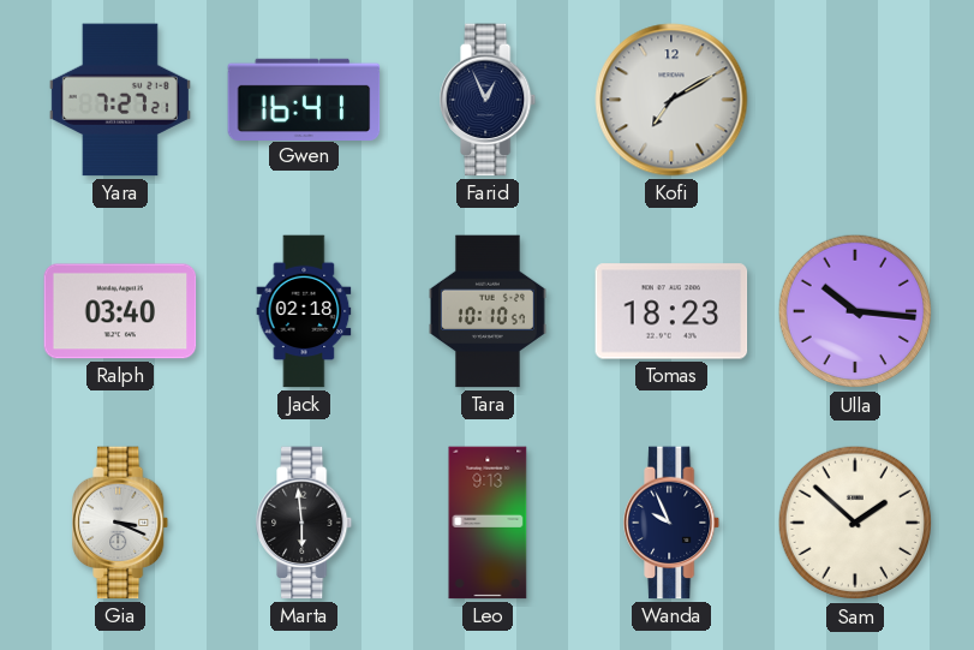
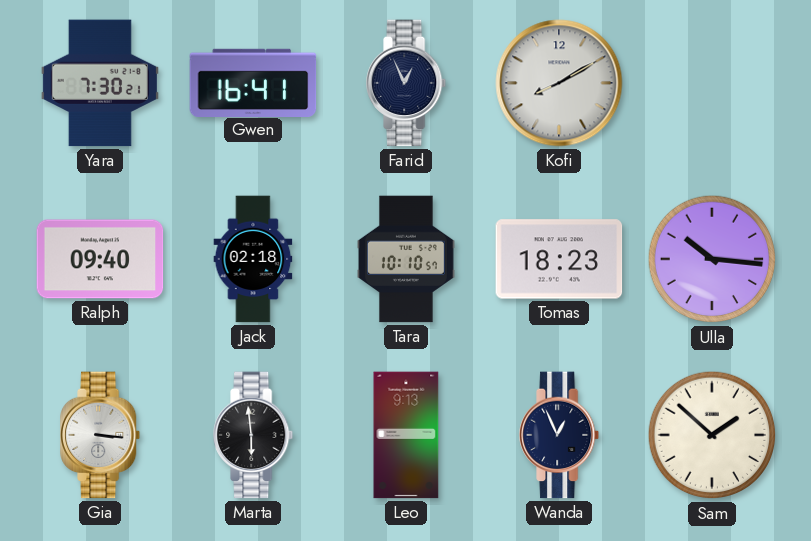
Yara: 7:27 -> 7:30 (100, 83)
Kofi: 7:10 -> 8:10 (559, 83)
Ralph: 03:40 -> 09:40 (100, 259)
Gia: 3:19 -> 3:16 (101, 435)
Wanda: 9:56 -> 12:56 (560, 435)
